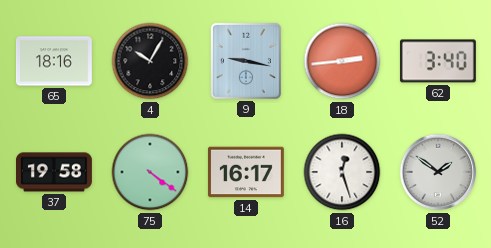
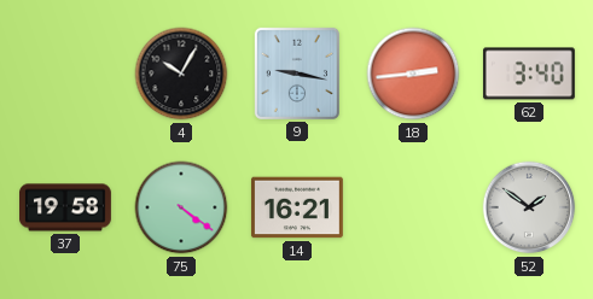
65: 18:16 -> none (54, 61)
14: 16:17 -> 16:21 (297, 207)
16: 12:27 -> none (342, 172)
